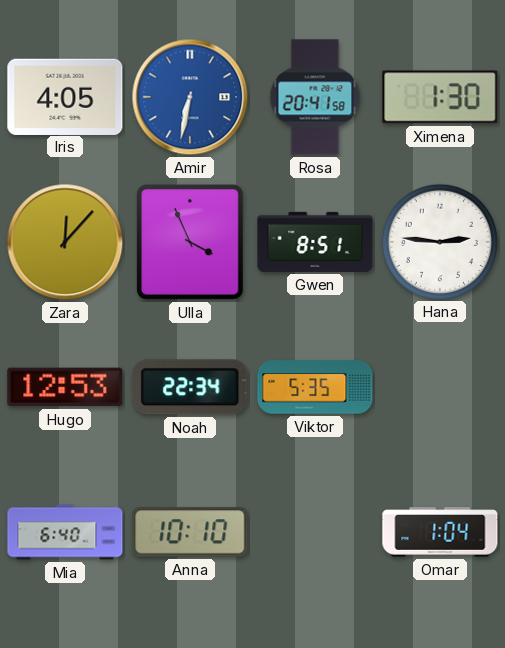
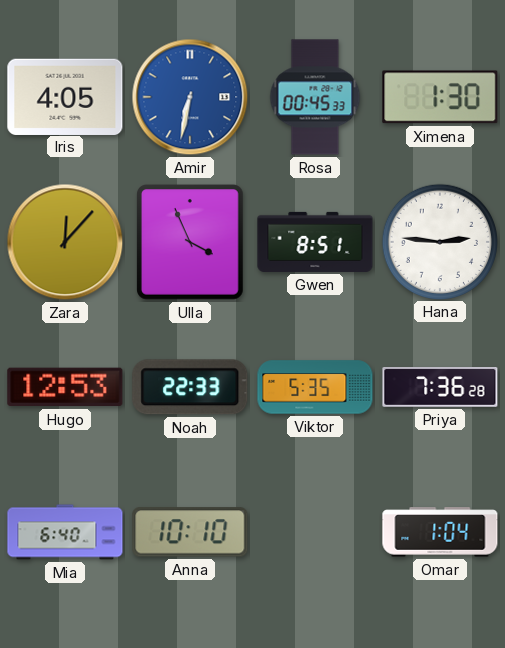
Rosa: 20:41 -> 00:45 (315, 97)
Noah: 22:34 -> 22:33 (190, 387)
Priya: none -> 7:36 (440, 388)
